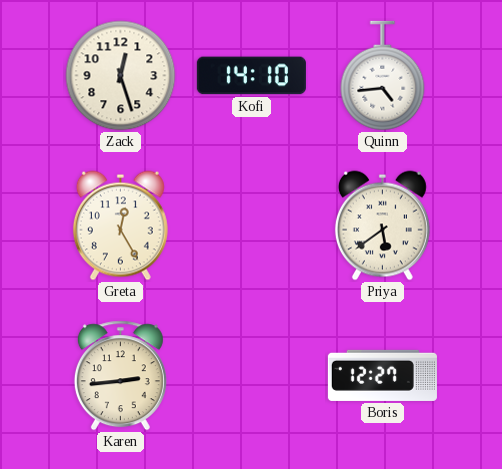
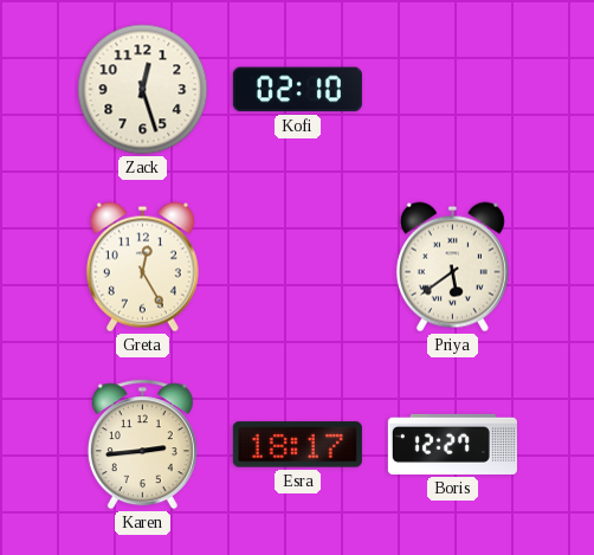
Kofi: 14:10 -> 02:10 (297, 90)
Quinn: 4:44 -> none (383, 76)
Esra: none -> 18:17 (297, 445)
